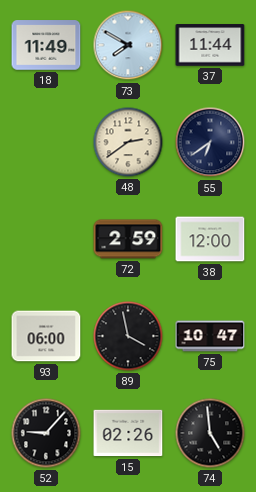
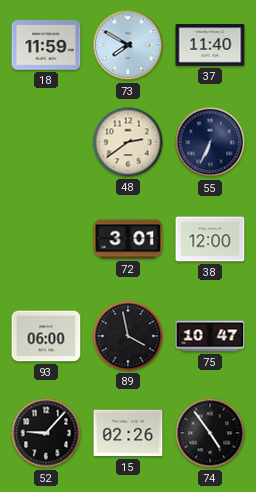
18: 11:49 -> 11:59 (46, 45)
37: 11:44 -> 11:40 (210, 45)
55: 6:39 -> 6:34 (210, 142)
72: 2:59 -> 3:01 (128, 239)
74: 4:59 -> 4:54 (210, 433)
